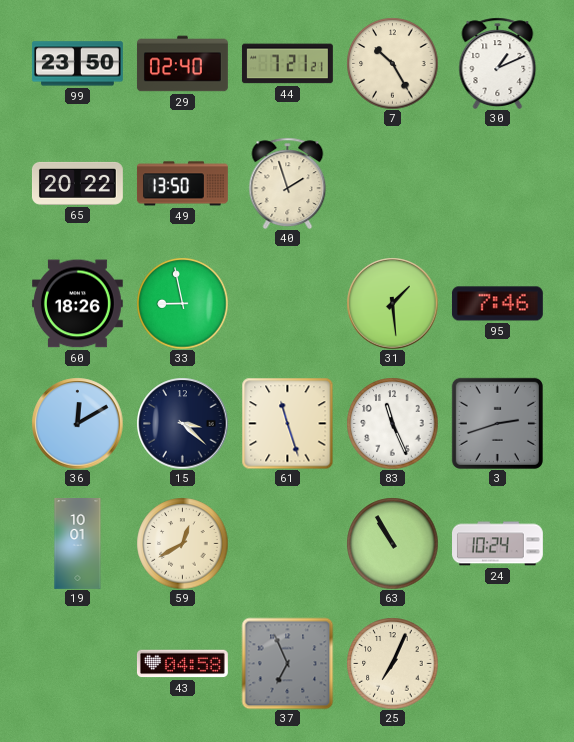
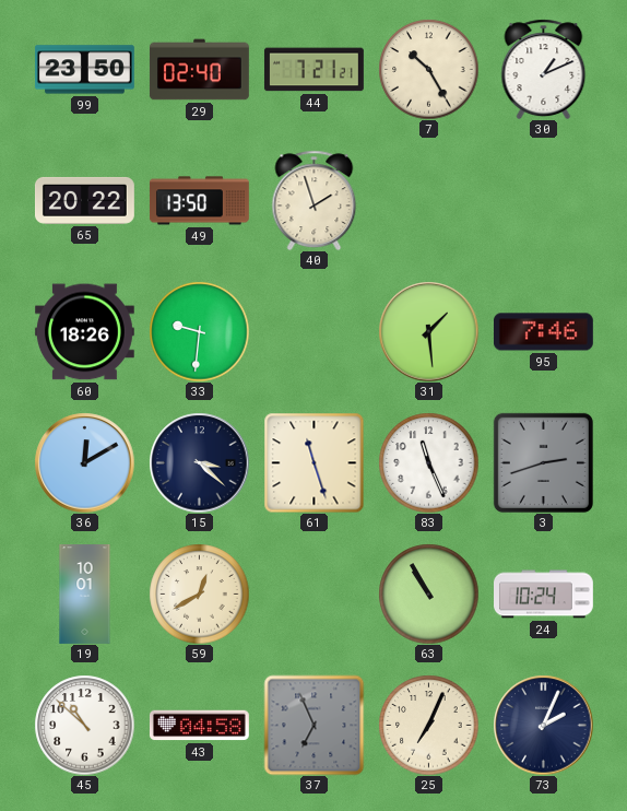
33: 8:58 -> 9:31 (199, 331)
45: none -> 10:52 (84, 725)
73: none -> 2:04 (543, 725)
